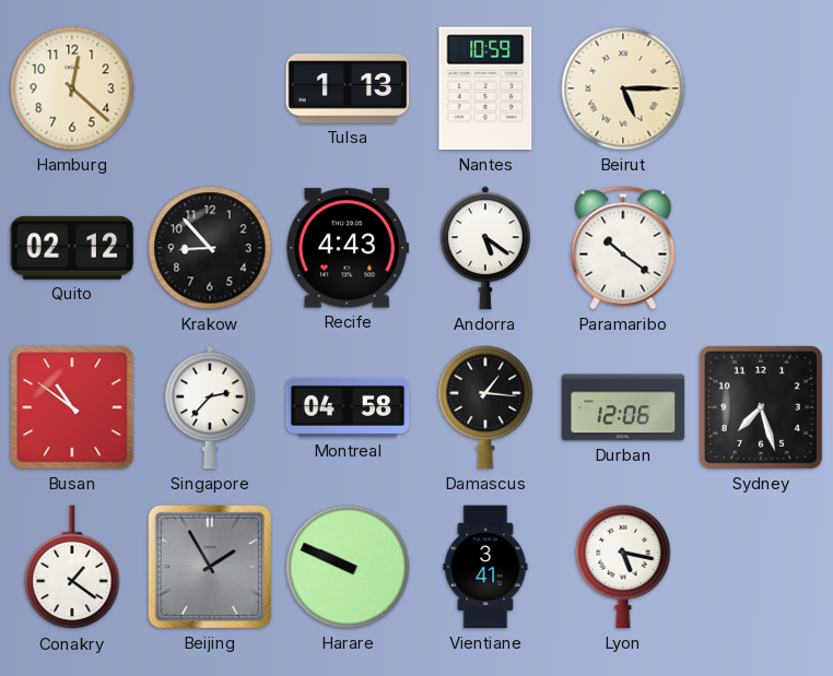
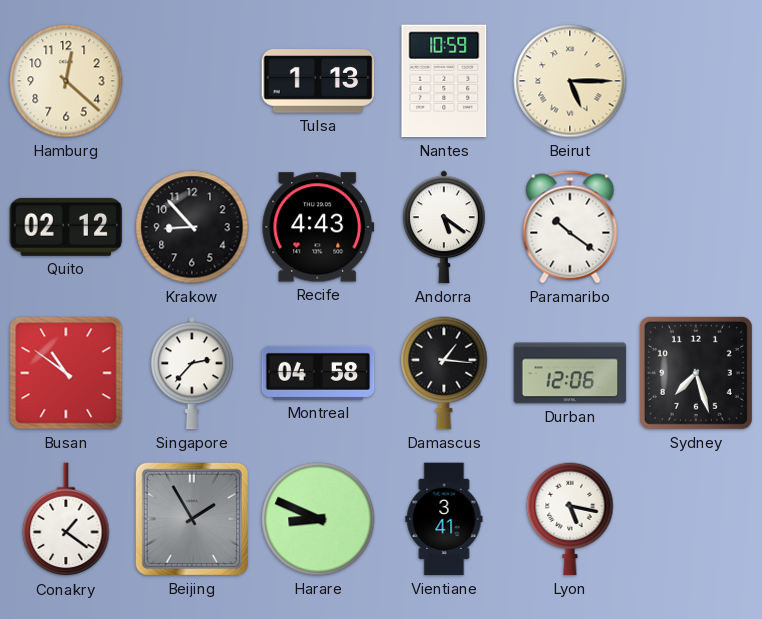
Harare: 9:49 -> 8:49 (318, 519)
